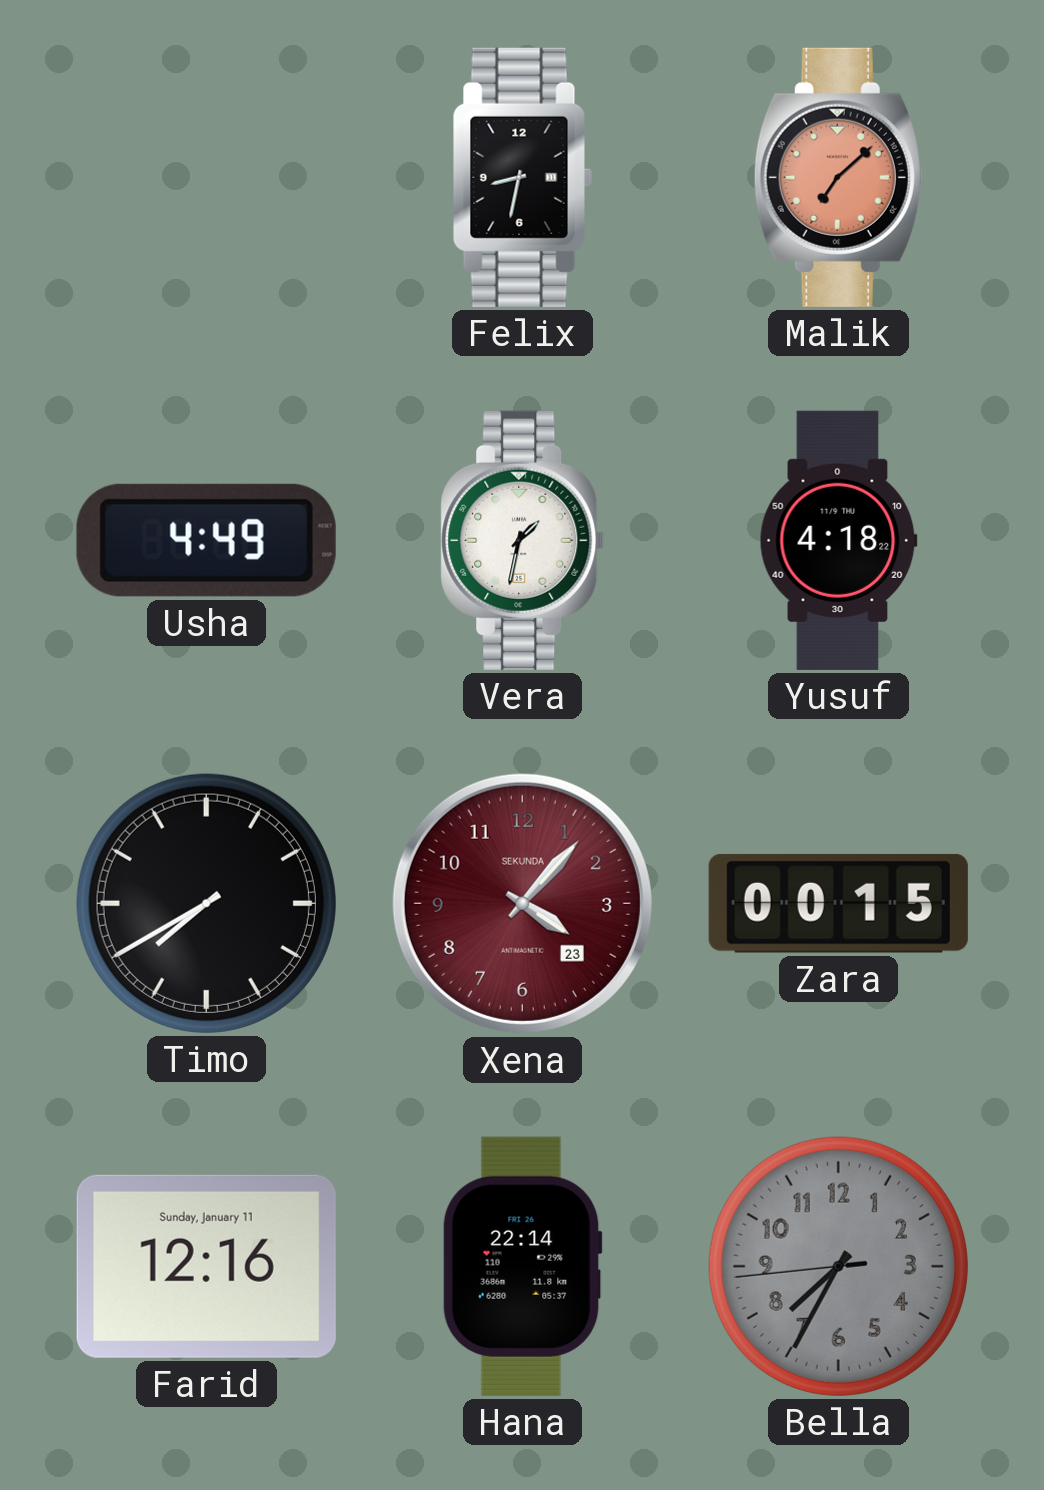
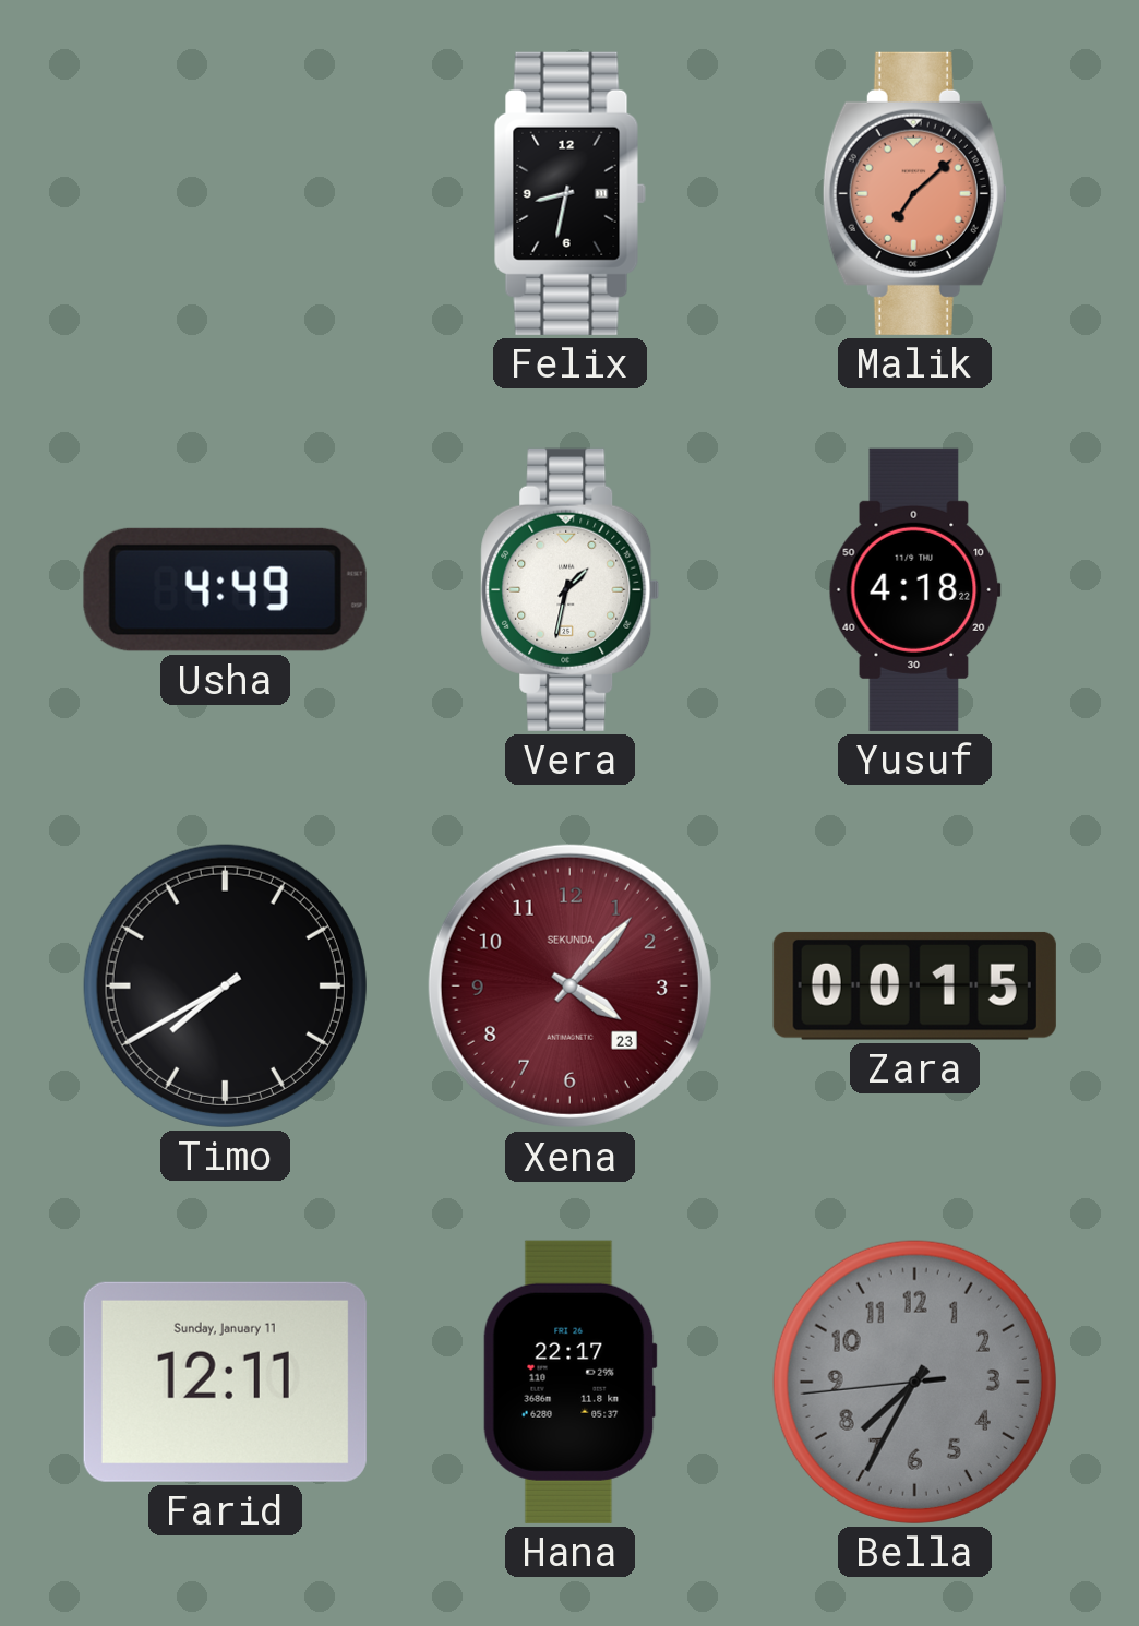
Farid: 12:16 -> 12:11 (225, 1382)
Hana: 22:14 -> 22:17 (569, 1382)
